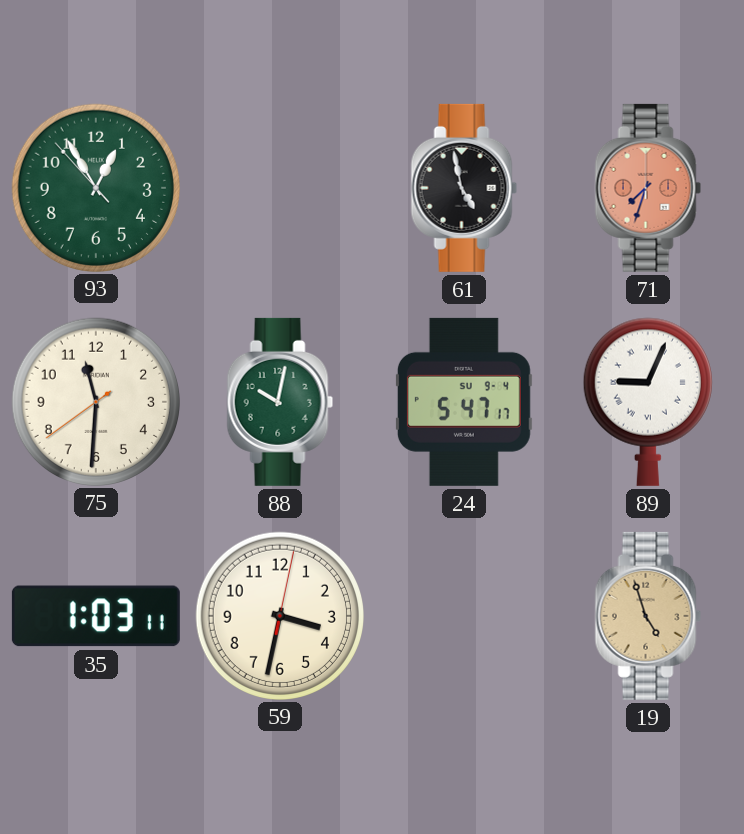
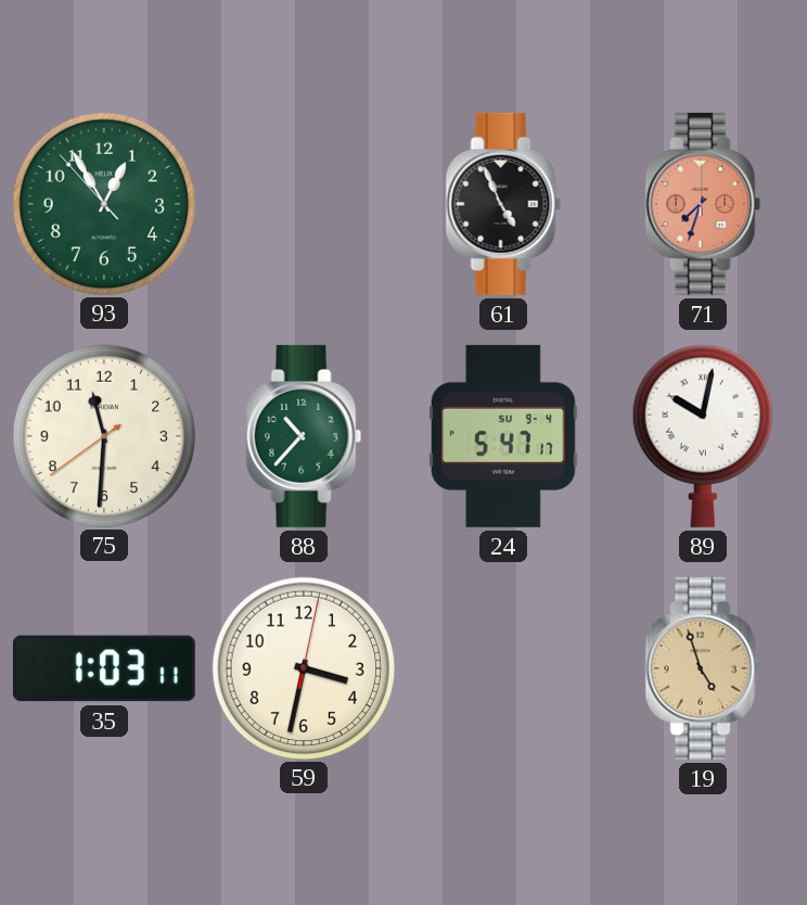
61: 4:58 -> 4:56 (503, 204)
88: 10:02 -> 10:37 (304, 436)
89: 9:04 -> 10:02 (703, 436)
